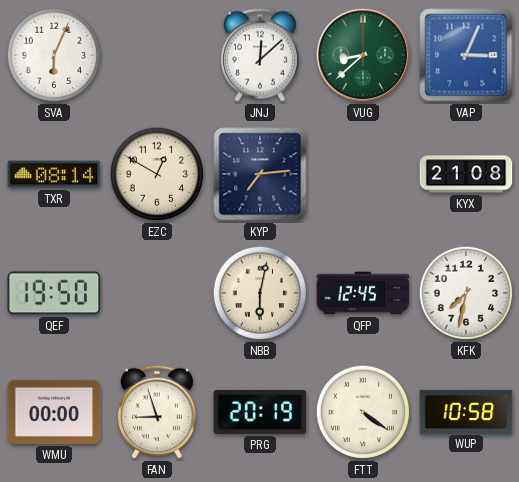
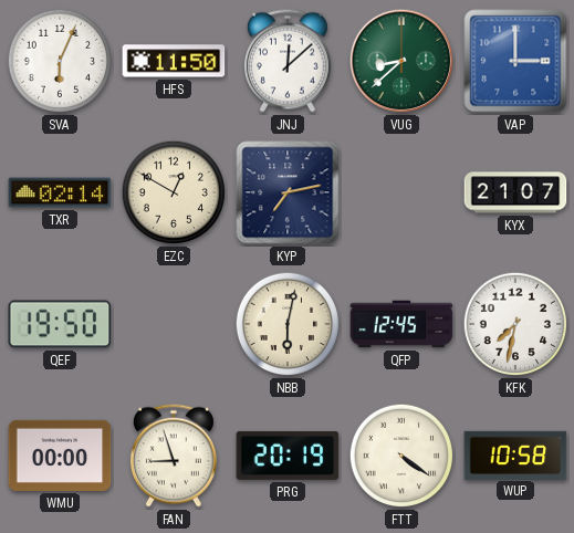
HFS: none -> 11:50 (174, 61)
VAP: 3:04 -> 3:00 (515, 61)
TXR: 08:14 -> 02:14 (60, 192)
KYP: 7:14 -> 7:13 (288, 192)
KYX: 21:08 -> 21:07 (515, 192)
